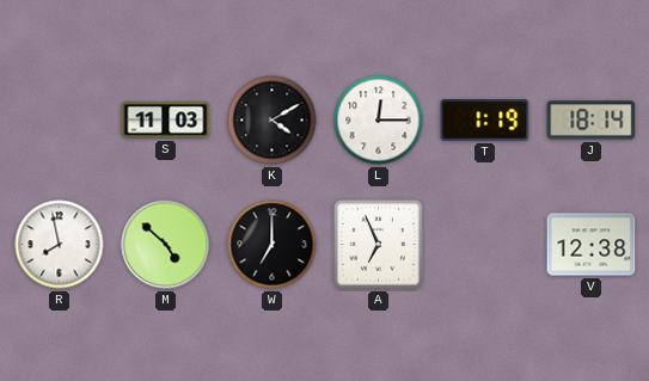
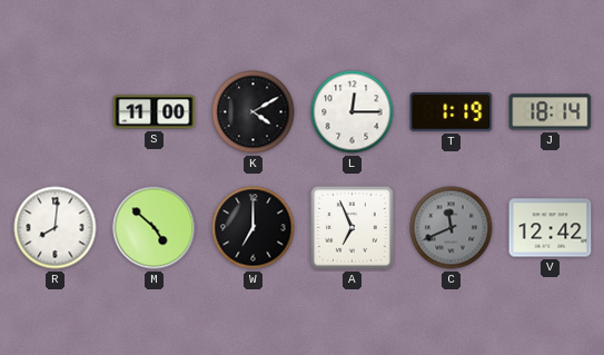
S: 11:03 -> 11:00 (155, 112)
R: 7:58 -> 8:01 (56, 228)
C: none -> 11:41 (452, 228)
V: 12:38 -> 12:42 (551, 228)
